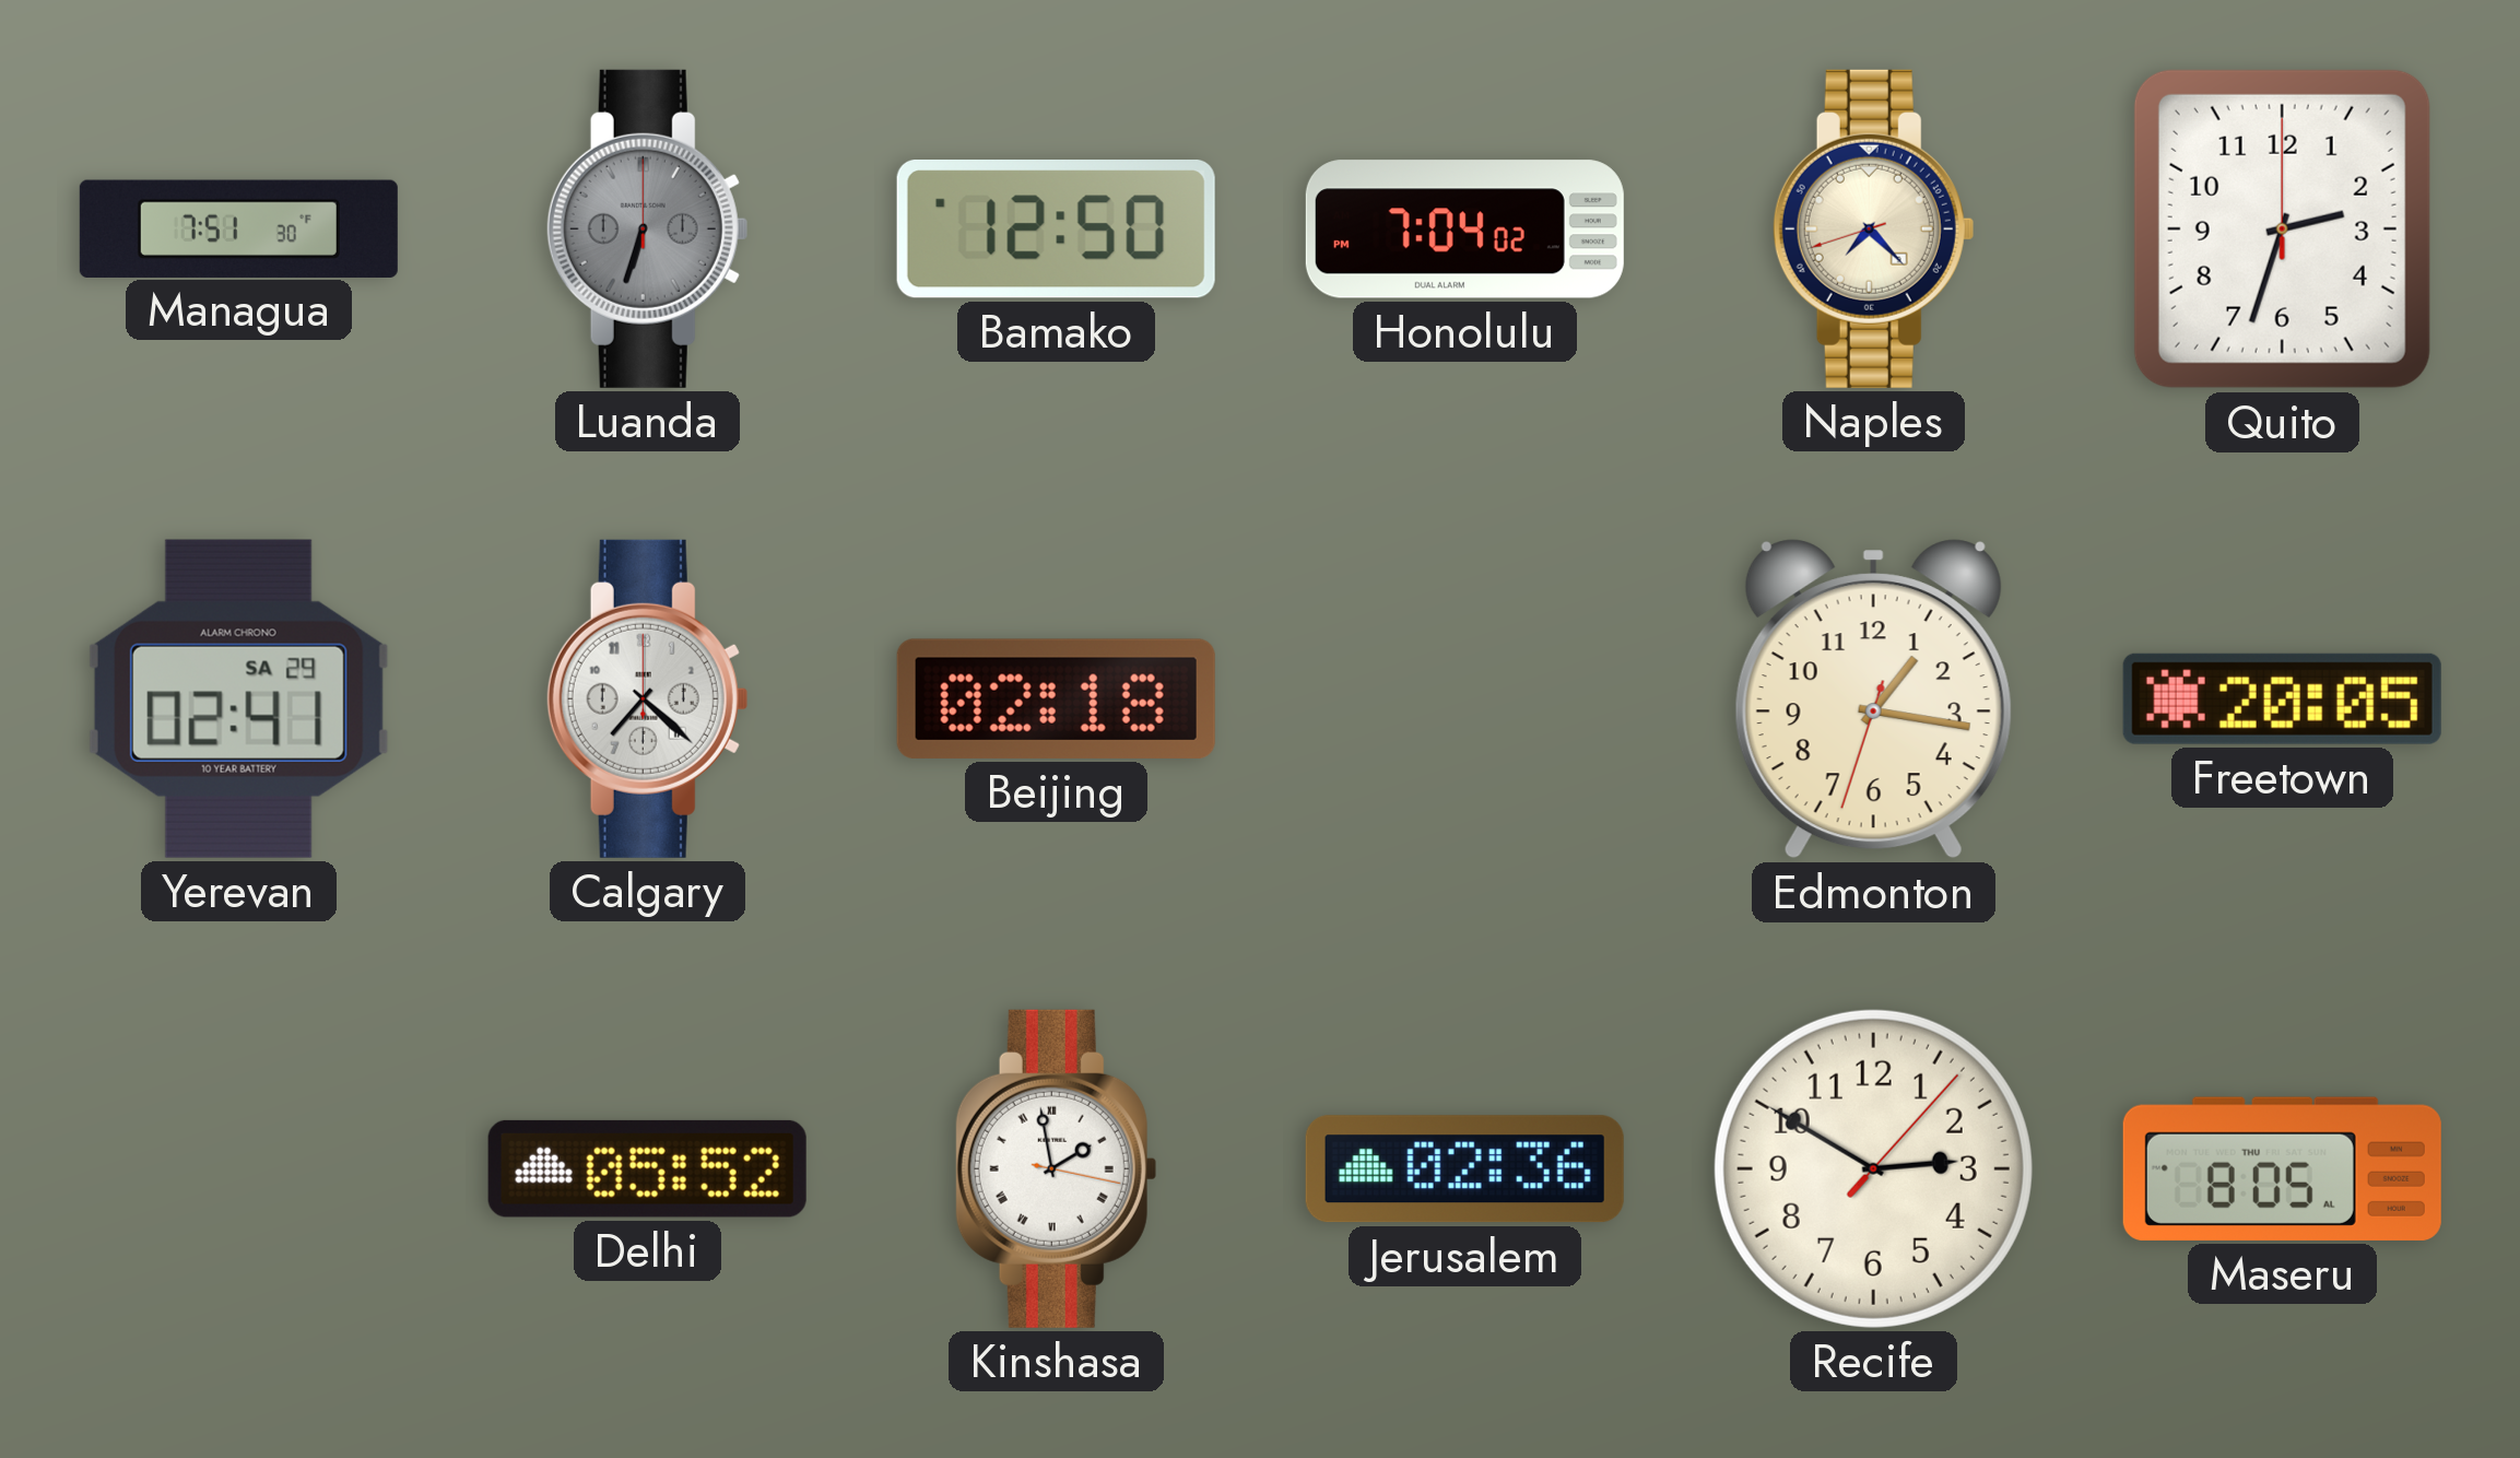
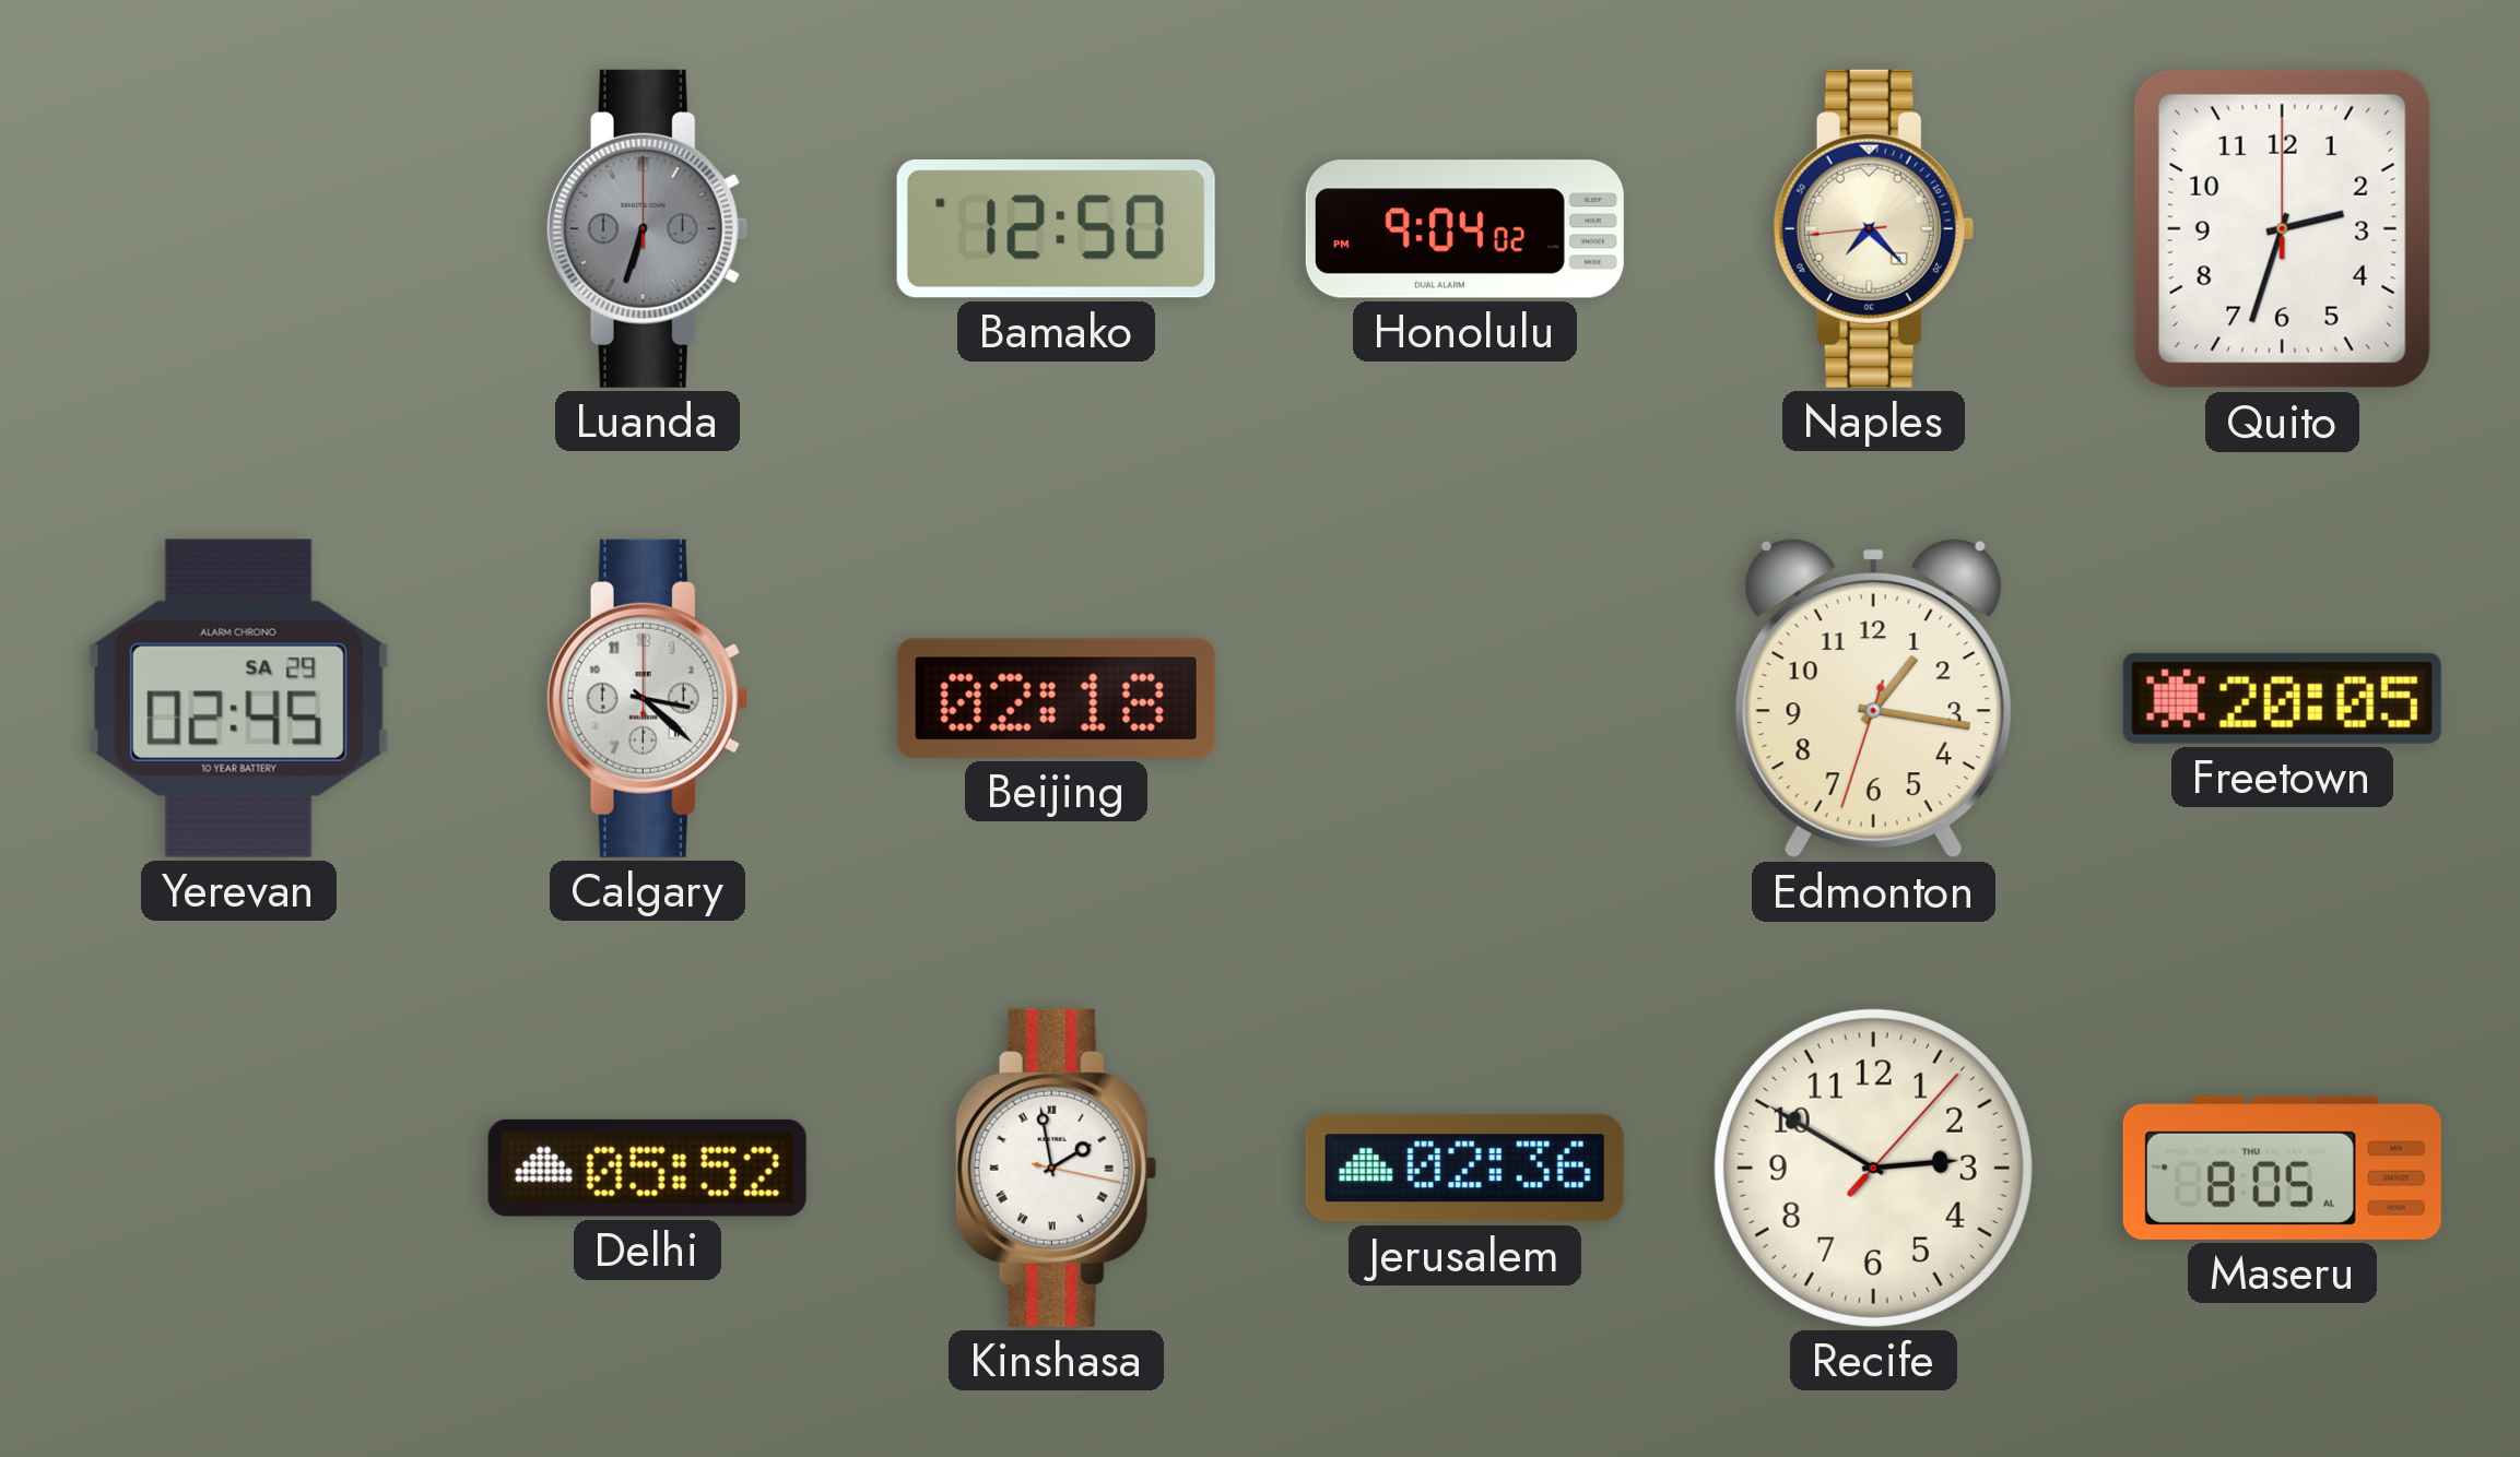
Managua: 7:51 -> none (238, 228)
Honolulu: 7:04 -> 9:04 (1464, 229)
Naples: 7:22:42 -> 7:22:44 (1873, 228)
Yerevan: 02:41 -> 02:45 (238, 698)
Calgary: 7:22 -> 3:22 (647, 698)
